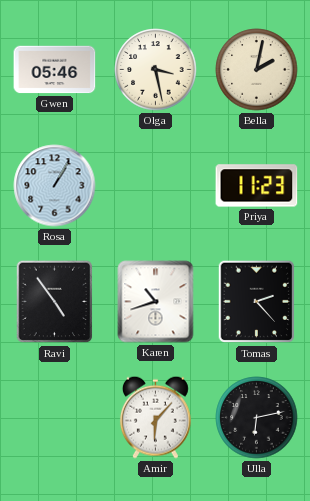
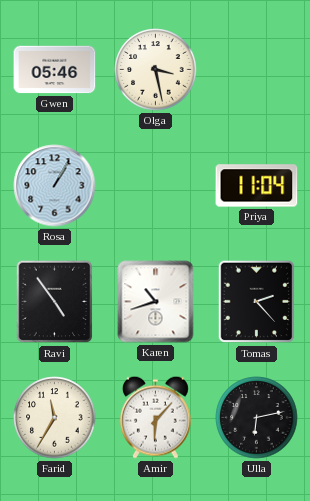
Bella: 2:02 -> none (257, 70)
Priya: 11:23 -> 11:04 (257, 186)
Farid: none -> 11:35 (55, 418)
